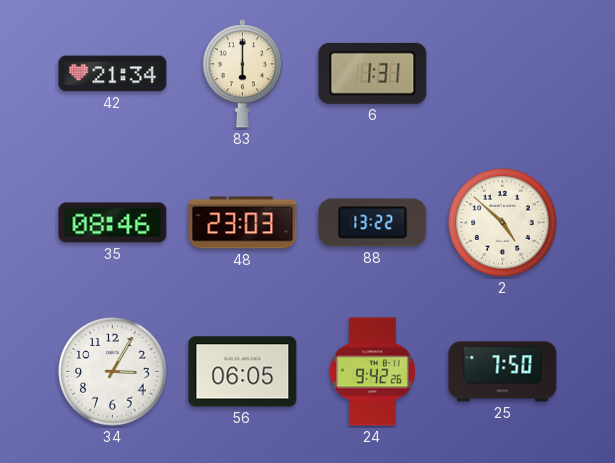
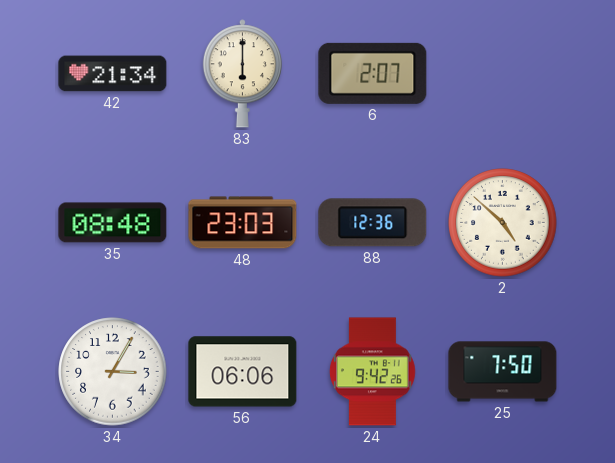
6: 1:31 -> 2:07 (373, 73)
35: 08:46 -> 08:48 (113, 223)
88: 13:22 -> 12:36 (373, 223)
56: 06:05 -> 06:06 (243, 372)
